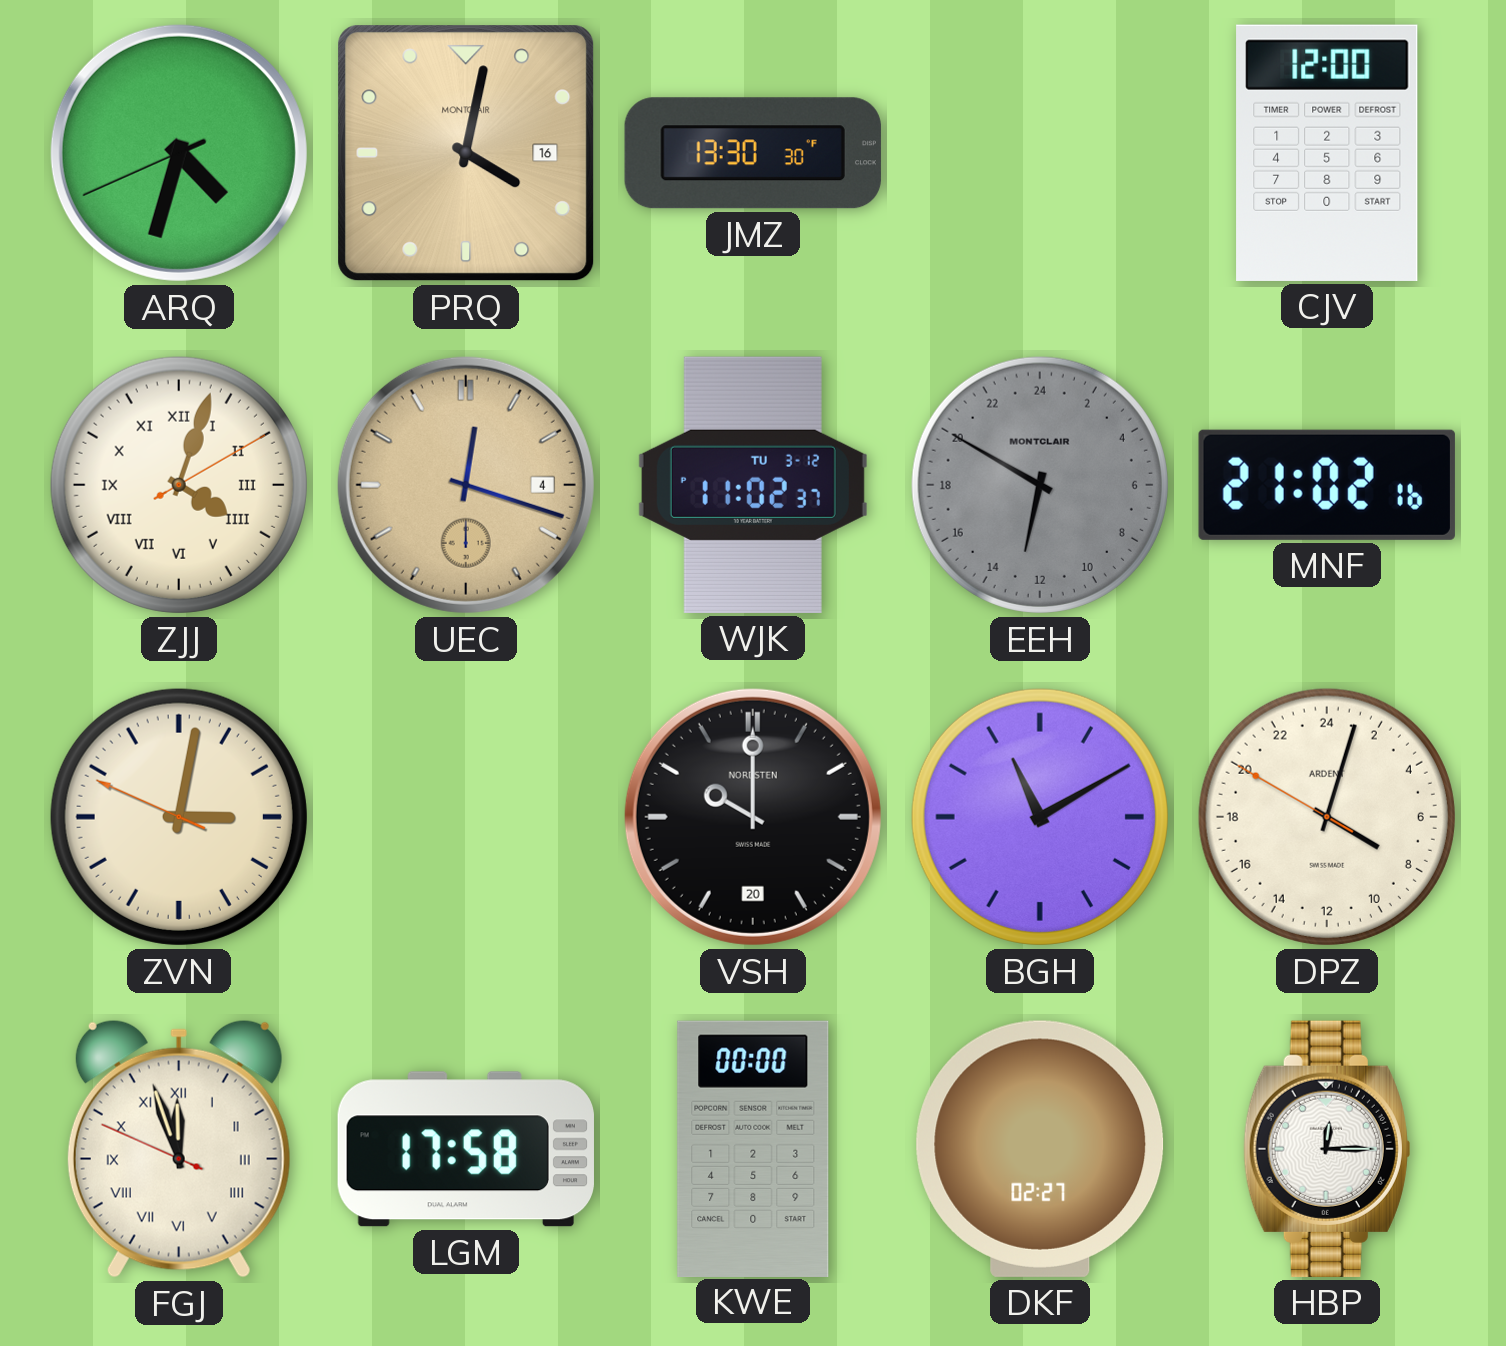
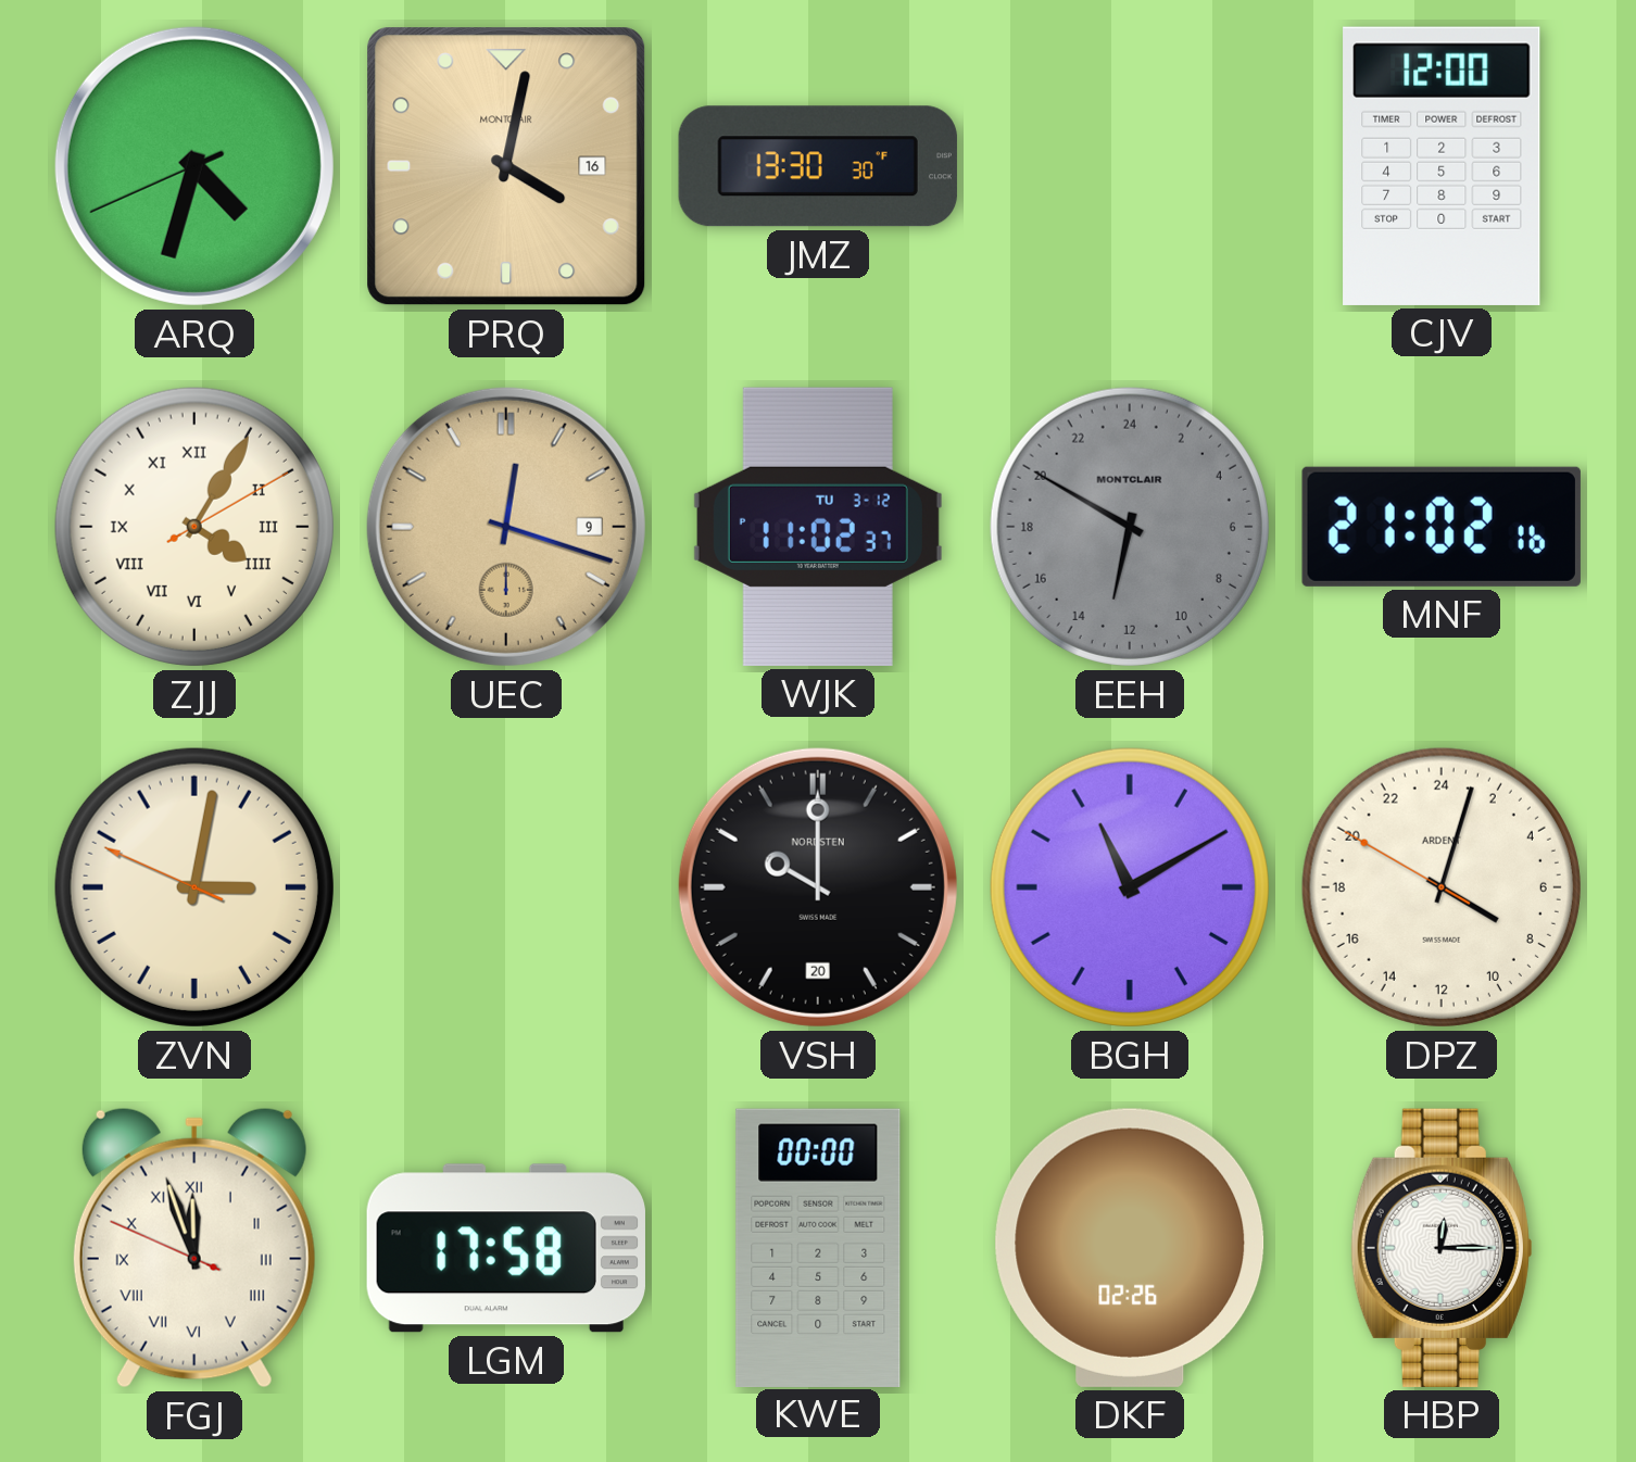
ZJJ: 4:03 -> 4:05 (194, 527)
UEC date: 4 -> 9 (506, 527)
DKF: 02:27 -> 02:26 (1130, 1248)
